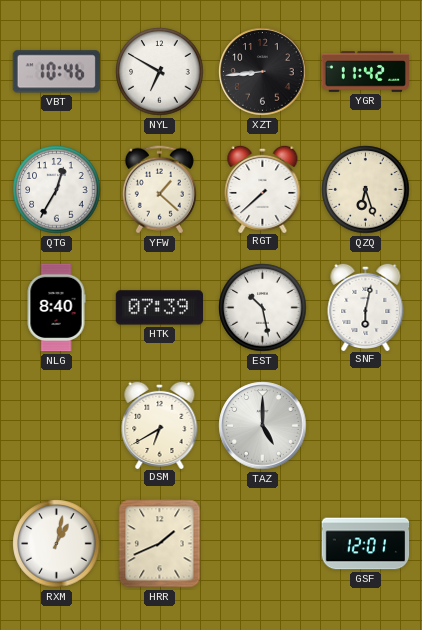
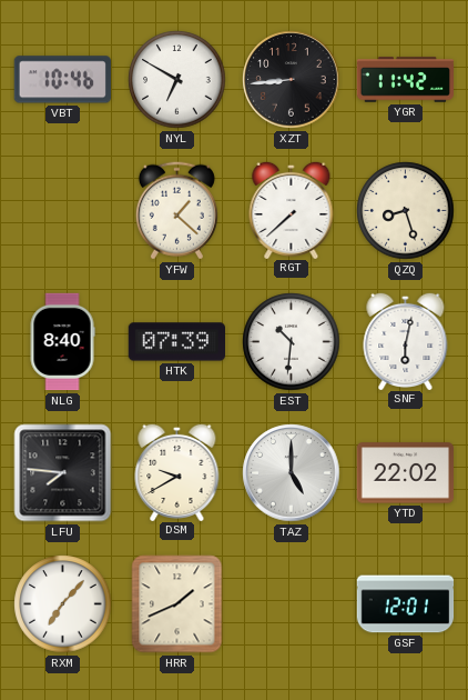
QTG: 12:35 -> none (57, 190)
QZQ: 6:27 -> 8:27 (406, 211)
EST: 10:28 -> 10:31 (292, 342)
LFU: none -> 7:46 (63, 473)
DSM: 6:40 -> 9:40 (177, 471)
YTD: none -> 22:02 (405, 473)
RXM: 1:02 -> 7:07 (63, 604)
